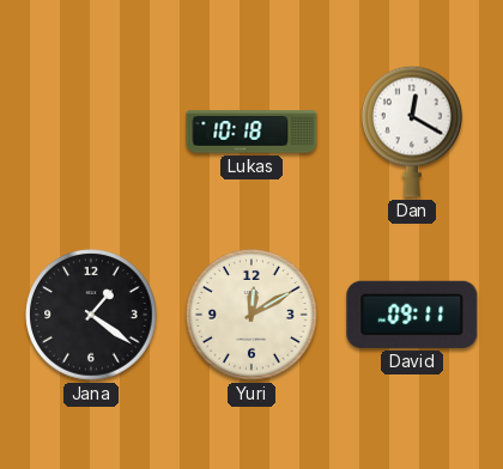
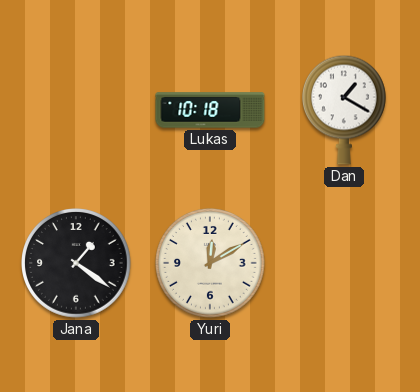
Dan: 12:20 -> 1:20 (345, 110)
David: 09:11 -> none (412, 315)
